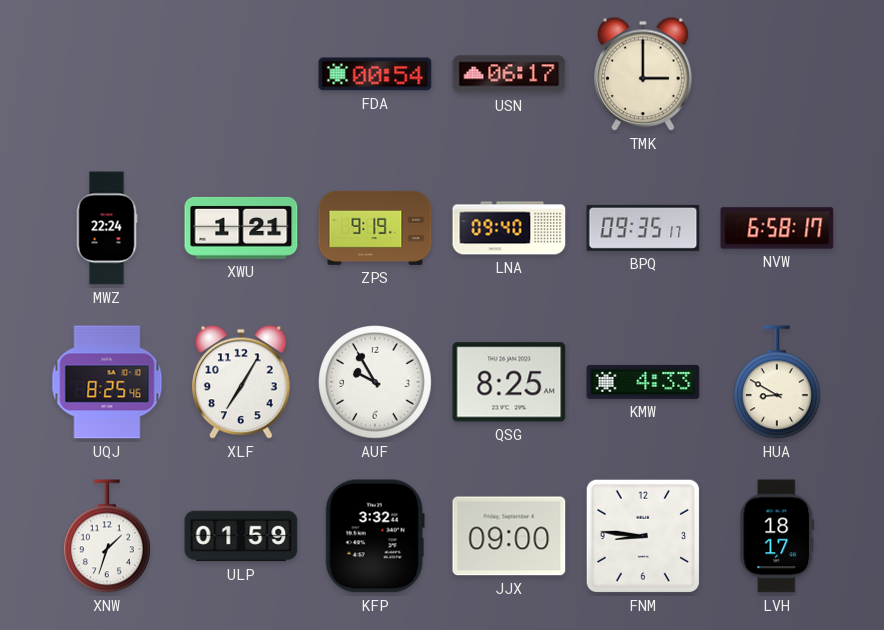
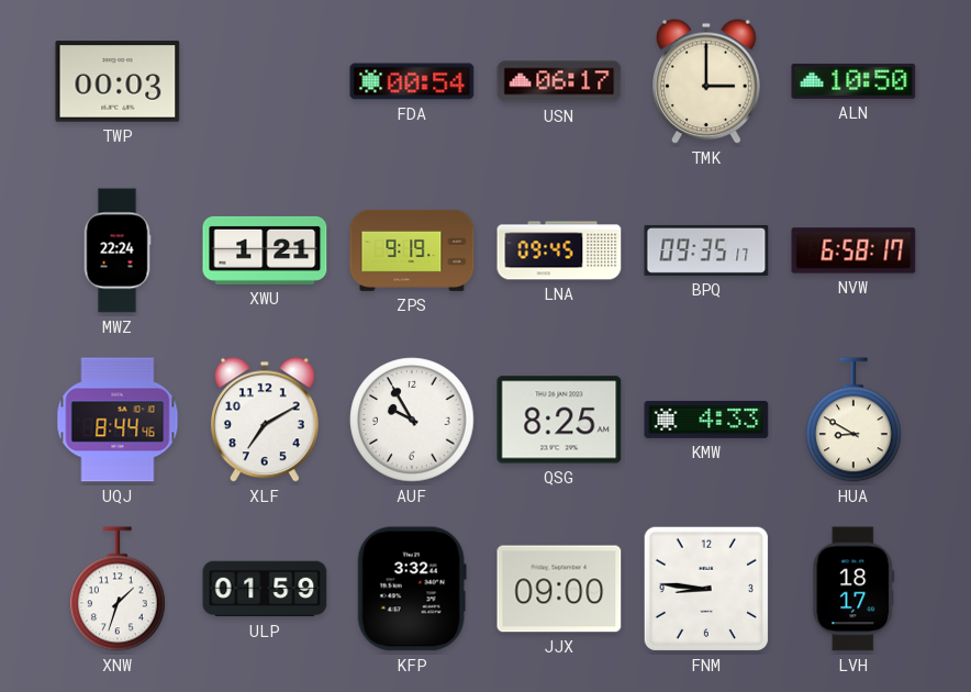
TWP: none -> 00:03 (118, 81)
ALN: none -> 10:50 (853, 81)
LNA: 09:40 -> 09:45 (559, 250)
UQJ: 8:25 -> 8:44 (118, 420)
XLF: 7:05 -> 7:10 (266, 420)
